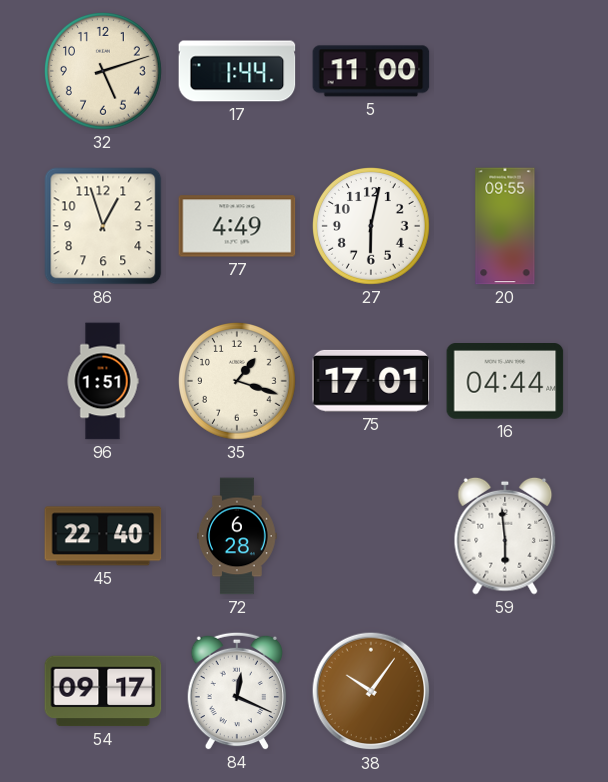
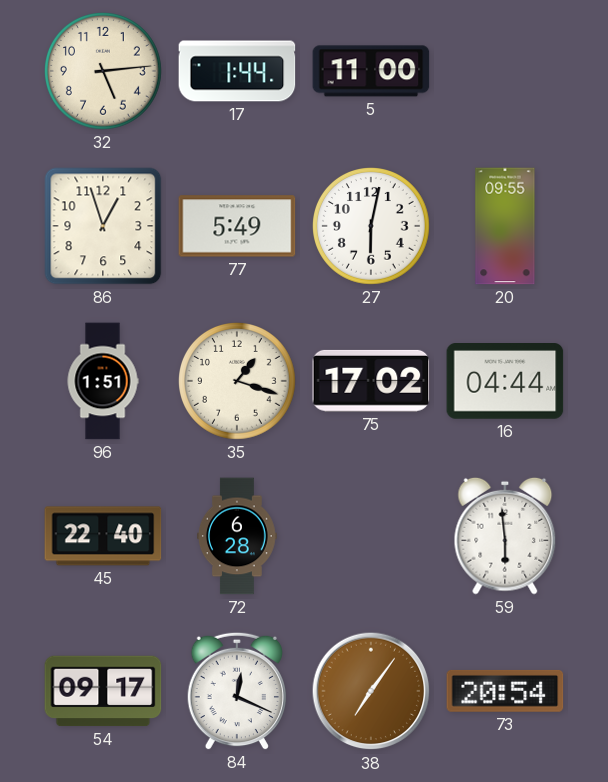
32: 5:12 -> 5:14 (104, 72)
77: 4:49 -> 5:49 (237, 226)
75: 17:01 -> 17:02 (371, 381)
38: 10:06 -> 7:06 (371, 691)
73: none -> 20:54 (505, 691)
